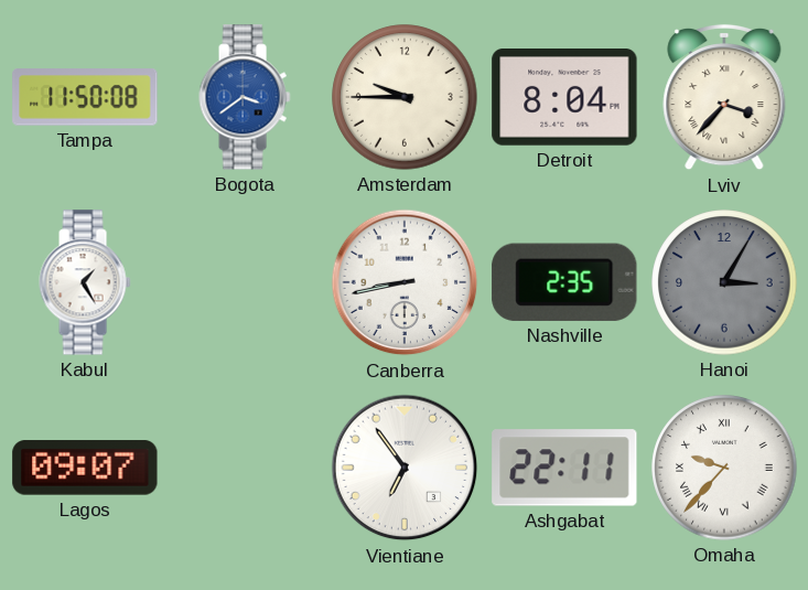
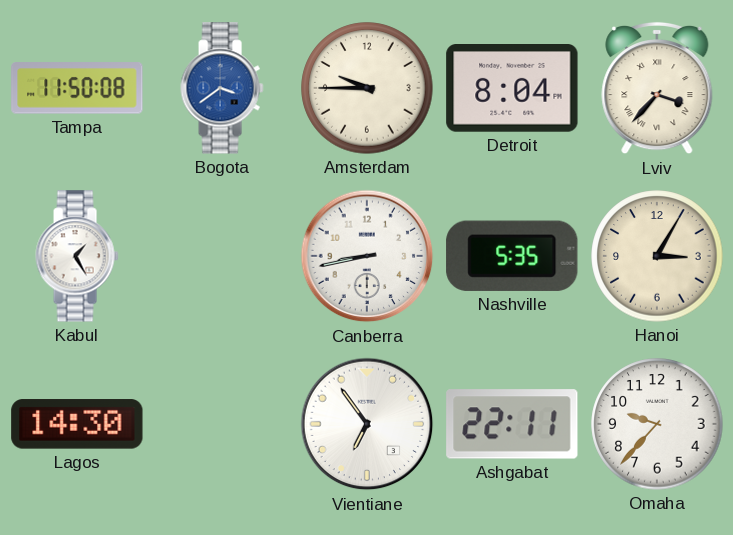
Nashville: 2:35 -> 5:35 (512, 256)
Hanoi dial: grey -> cream (657, 256)
Lagos: 09:07 -> 14:30 (77, 424)
Omaha numerals: Roman -> Arabic (657, 424)
